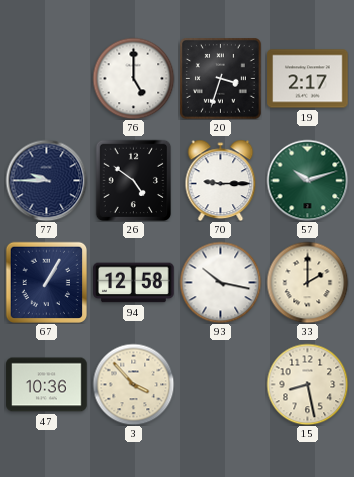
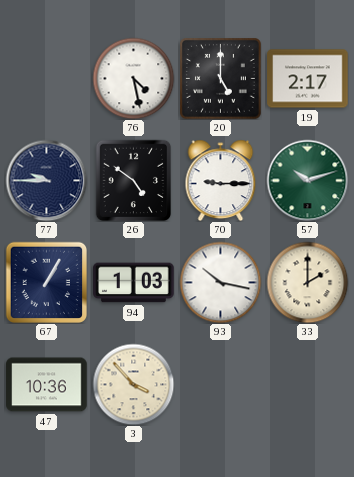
76: 5:00 -> 4:28 (133, 78)
20: 3:33 -> 5:00 (221, 79)
94: 12:58 -> 1:03 (134, 283)
15: 8:28 -> none (307, 384)
